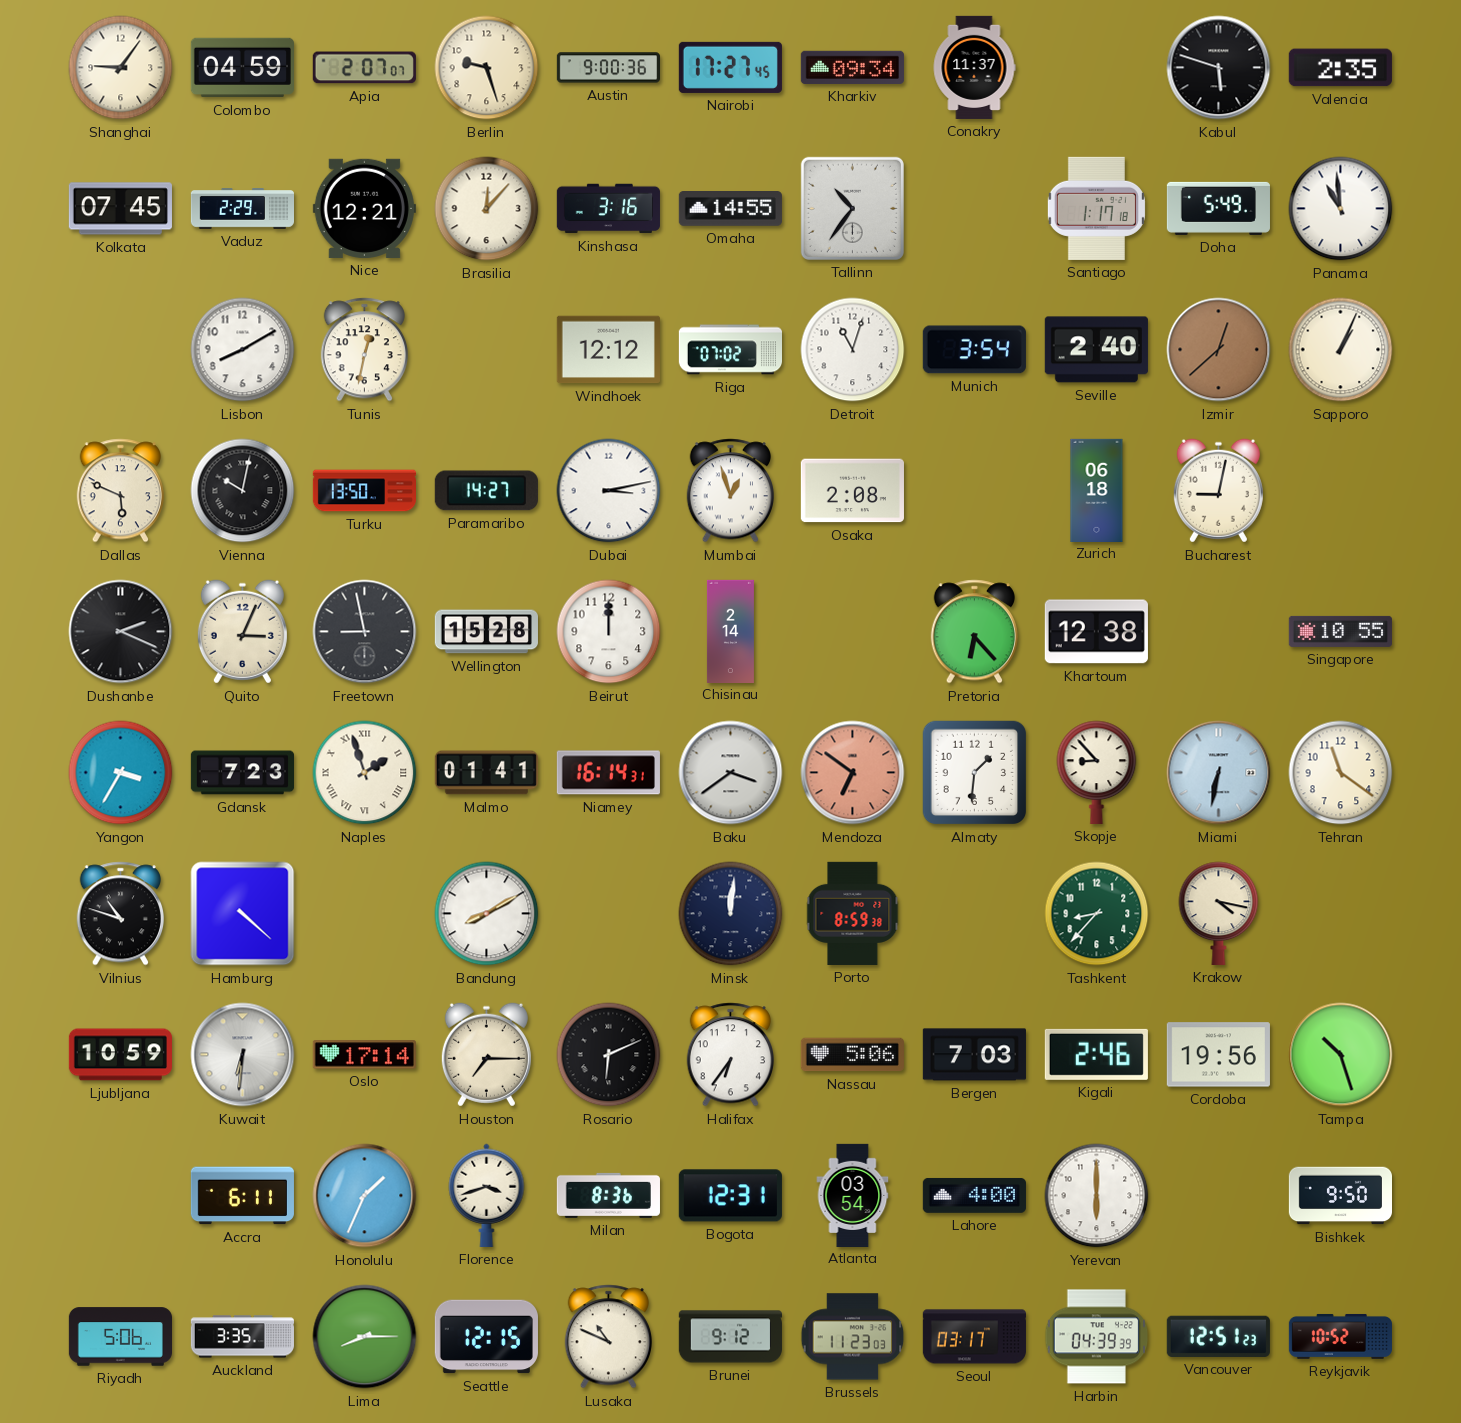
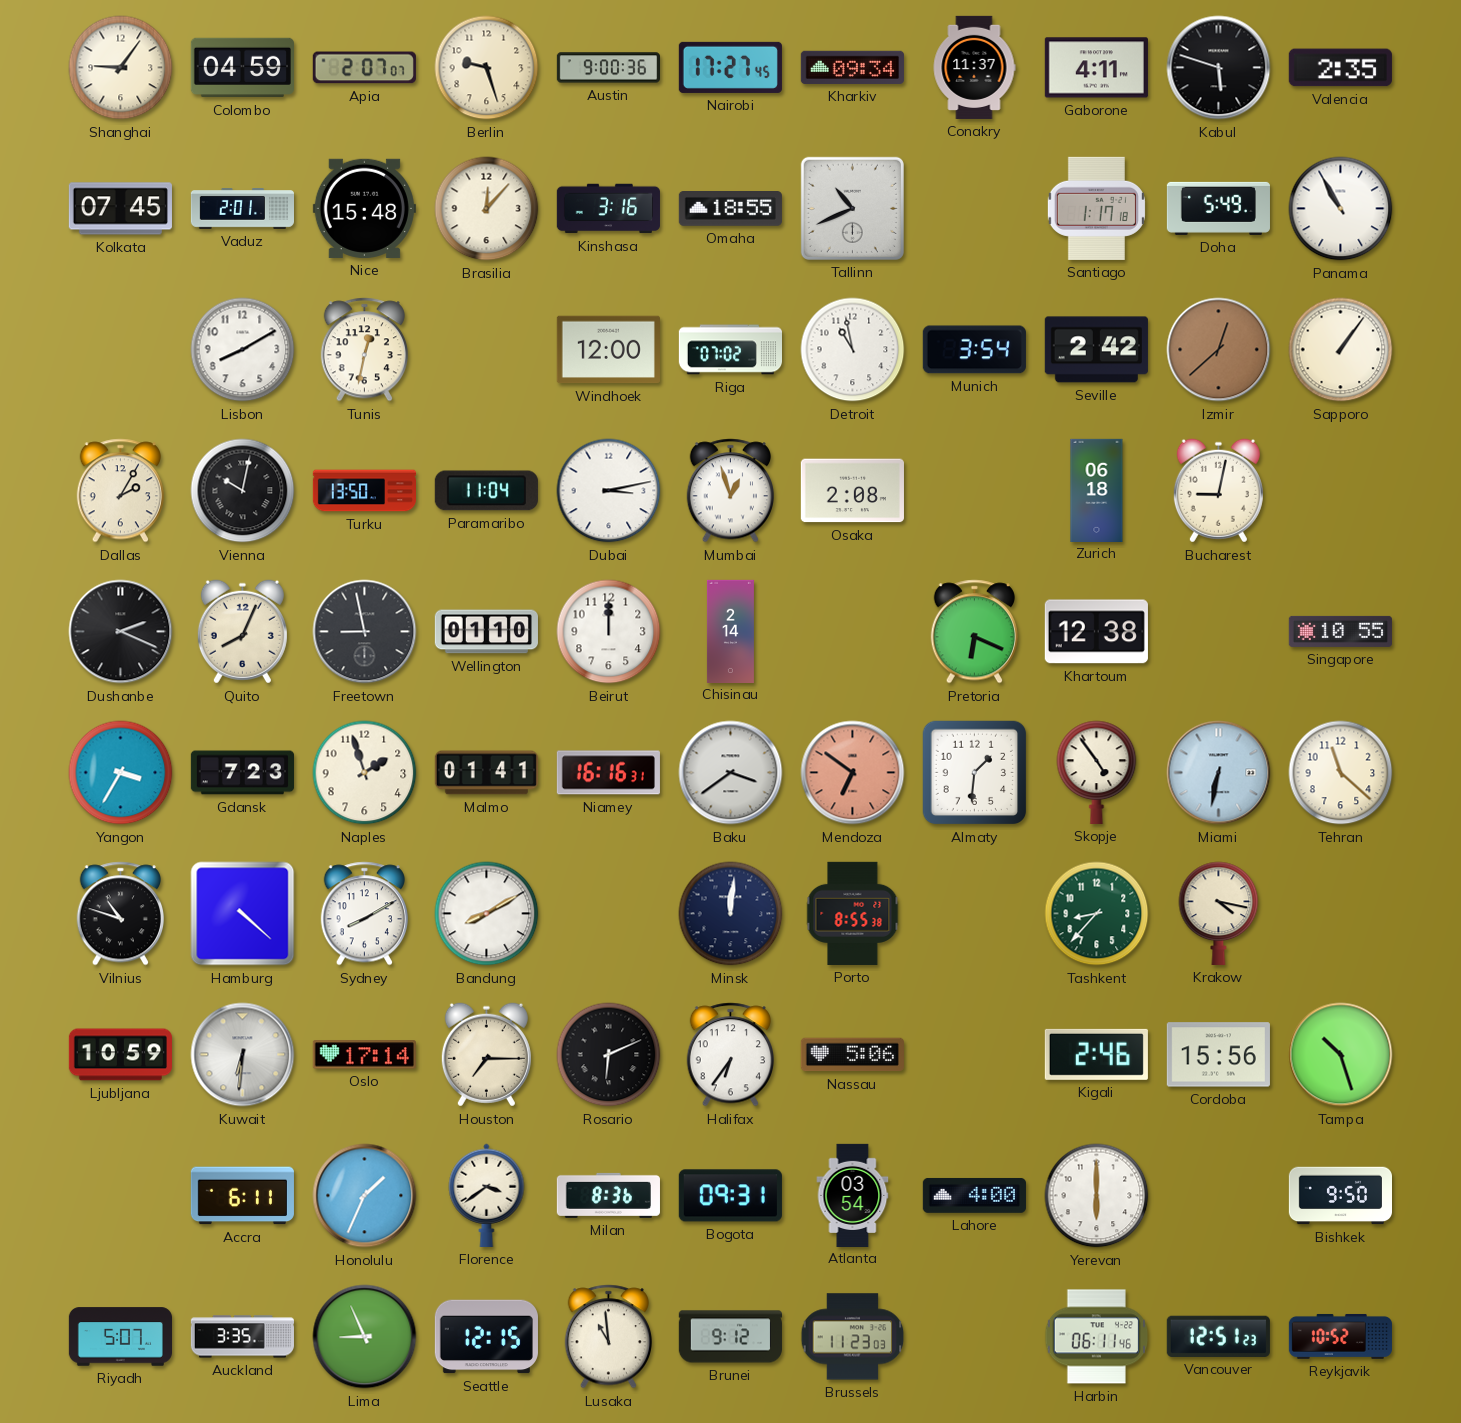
Gaborone: none -> 4:11 (1096, 68)
Vaduz: 2:29 -> 2:01 (242, 209)
Nice: 12:21 -> 15:48 (364, 208)
Omaha: 14:55 -> 18:55 (730, 209)
Tallinn: 10:36 -> 10:41 (852, 208)
Panama: 10:59 -> 10:55 (1341, 209)
Windhoek: 12:12 -> 12:00 (608, 350)
Detroit: 11:03 -> 10:58 (853, 350)
Seville: 2:40 -> 2:42 (1096, 350)
Sapporo: 1:04 -> 1:06 (1341, 350)
Dallas: 5:49 -> 2:05 (120, 491)
Paramaribo: 14:27 -> 11:04 (486, 491)
Quito: 3:04 -> 8:04 (242, 632)
Wellington: 15:28 -> 01:10 (486, 632)
Pretoria: 6:23 -> 6:19 (974, 632)
Naples numerals: Roman -> Arabic (365, 773)
Niamey: 16:14 -> 16:16 (608, 773)
Skopje: 8:53 -> 4:54 (1097, 772)
Tehran: 11:21 -> 11:22 (1341, 773)
Sydney: none -> 8:10 (364, 914)
Porto: 8:59 -> 8:55 (853, 913)
Bergen: 7:03 -> none (974, 1055)
Cordoba: 19:56 -> 15:56 (1218, 1055)
Florence: 3:42 -> 3:39 (487, 1195)
Bogota: 12:31 -> 09:31 (730, 1196)
Riyadh: 5:06 -> 5:07 (120, 1337)
Lima: 8:15 -> 8:56 (365, 1337)
Lusaka: 10:49 -> 10:59 (608, 1337)
Seoul: 03:17 -> none (974, 1337)
Harbin: 04:39 -> 06:11 (1097, 1337)
